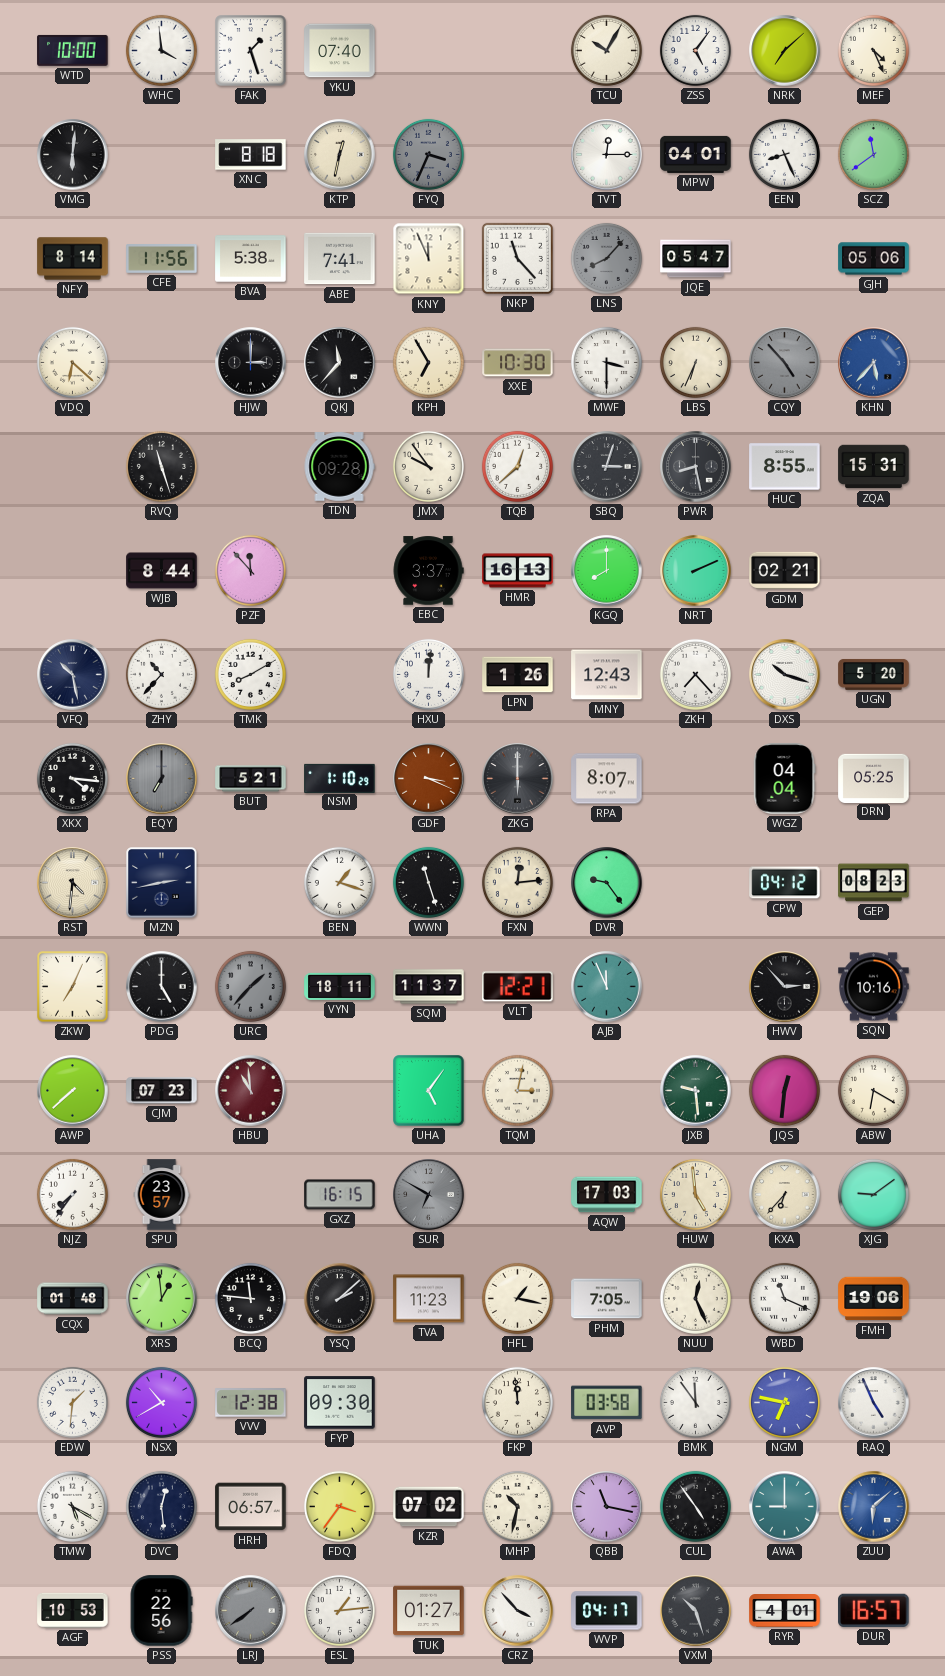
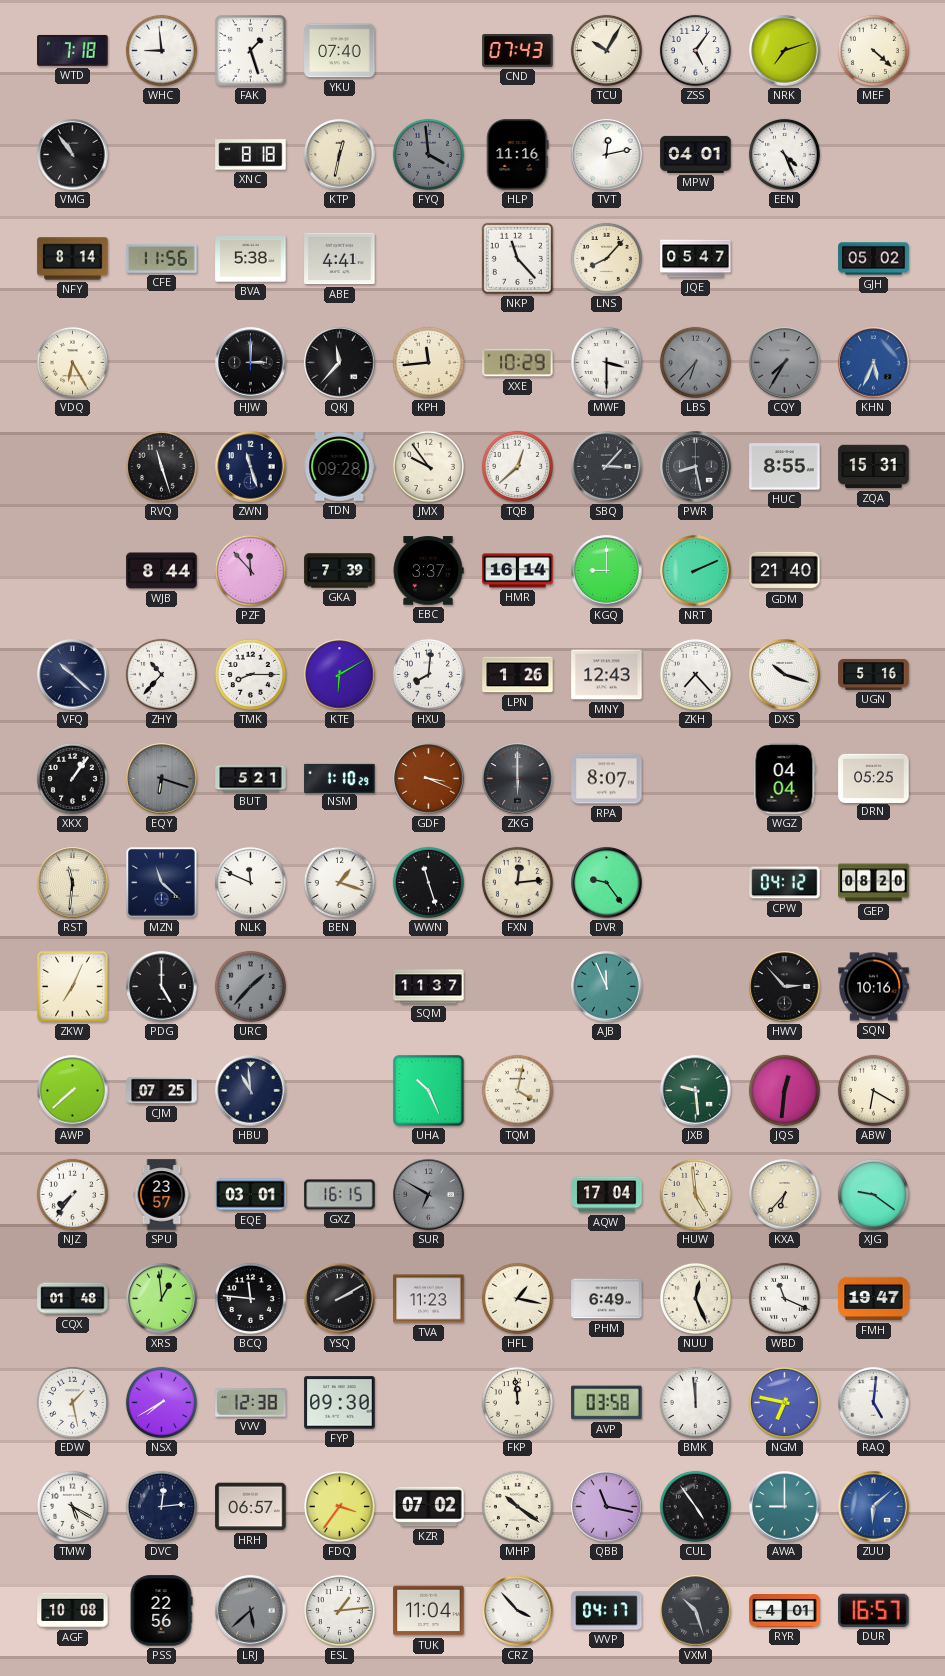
WTD: 10:00 -> 7:18 (73, 50)
WHC: 3:59 -> 8:59 (161, 50)
CND: none -> 07:43 (518, 50)
NRK: 7:08 -> 7:12 (785, 51)
MEF: 4:26 -> 4:22 (873, 50)
VMG: 6:01 -> 10:54 (73, 155)
FYQ: 3:34 -> 3:59 (428, 154)
HLP: none -> 11:16 (518, 155)
TVT: 12:15 -> 12:13 (607, 155)
EEN: 8:26 -> 4:26 (784, 154)
SCZ: 11:39 -> none (873, 154)
ABE: 7:41 -> 4:41 (340, 259)
KNY: 11:56 -> none (429, 259)
LNS dial: grey -> cream (606, 258)
GJH: 05:06 -> 05:02 (874, 259)
VDQ: 6:22 -> 6:25 (72, 362)
KPH: 6:55 -> 11:44 (428, 362)
XXE: 10:30 -> 10:29 (518, 363)
LBS: 6:34 -> 6:37 (695, 362)
LBS dial: cream -> grey (695, 362)
CQY: 4:53 -> 7:35 (785, 363)
KHN: 5:37 -> 5:34 (874, 363)
ZWN: none -> 11:27 (251, 467)
SBQ: 3:03 -> 3:07 (607, 467)
GKA: none -> 7:39 (340, 571)
HMR: 16:13 -> 16:14 (518, 571)
KGQ: 8:00 -> 9:00 (607, 571)
GDM: 02:21 -> 21:40 (785, 571)
VFQ: 10:28 -> 10:22 (73, 675)
TMK: 8:10 -> 8:15 (250, 674)
KTE: none -> 6:10 (340, 675)
HXU: 12:01 -> 8:01 (428, 674)
UGN: 5:20 -> 5:16 (874, 674)
XKX: 4:16 -> 1:06 (72, 778)
EQY: 7:00 -> 6:18 (162, 779)
RST: 4:31 -> 11:31 (73, 883)
MZN: 2:43 -> 11:22 (162, 883)
NLK: none -> 11:49 (250, 882)
GEP: 08:23 -> 08:20 (874, 883)
VYN: 18:11 -> none (340, 986)
VLT: 12:21 -> none (518, 987)
CJM: 07:23 -> 07:25 (162, 1091)
HBU dial: burgundy -> navy (251, 1091)
UHA: 5:06 -> 10:26 (429, 1091)
TQM: 3:02 -> 4:02 (517, 1090)
EQE: none -> 03:01 (251, 1195)
AQW: 17:03 -> 17:04 (607, 1195)
XJG: 9:09 -> 9:21 (873, 1194)
YSQ: 2:08 -> 2:10 (340, 1299)
PHM: 7:05 -> 6:49 (607, 1299)
FMH: 19:06 -> 19:47 (874, 1299)
EDW: 1:31 -> 1:28 (72, 1402)
NSX: 10:40 -> 7:40 (161, 1402)
BMK: 11:54 -> 11:59 (695, 1402)
RAQ: 4:56 -> 5:01 (874, 1403)
DVC: 12:29 -> 12:14 (161, 1506)
MHP: 10:32 -> 10:21 (517, 1506)
AGF: 10:53 -> 10:08 (73, 1610)
LRJ: 7:39 -> 5:38 (251, 1611)
TUK: 01:27 -> 11:04 (429, 1611)
